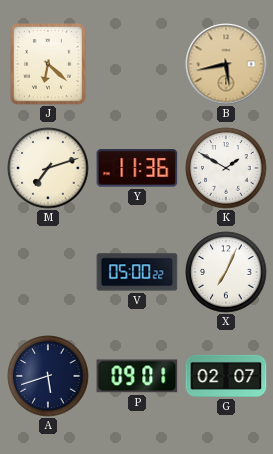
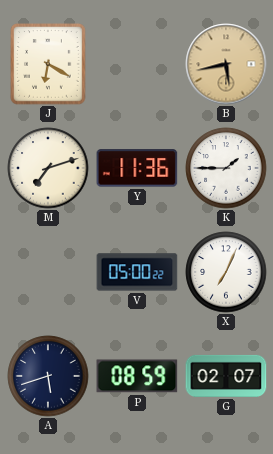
J: 6:22 -> 6:20 (48, 64)
K: 1:50 -> 1:45 (226, 168)
P: 09:01 -> 08:59 (137, 376)
